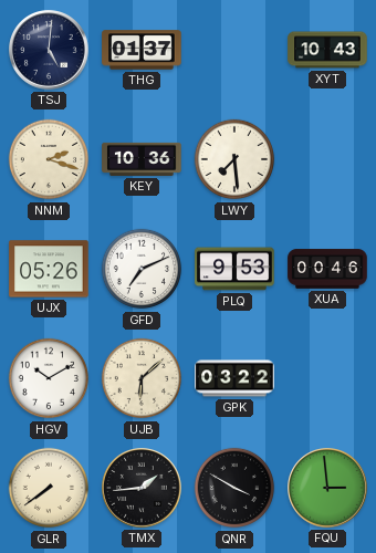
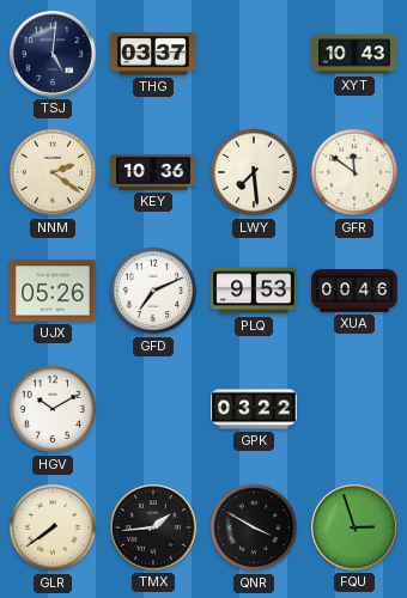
THG: 01:37 -> 03:37 (153, 54)
NNM: 2:18 -> 2:21 (53, 172)
GFR: none -> 11:51 (354, 172)
UJB: 6:08 -> none (142, 378)
FQU: 2:59 -> 2:57 (356, 529)
